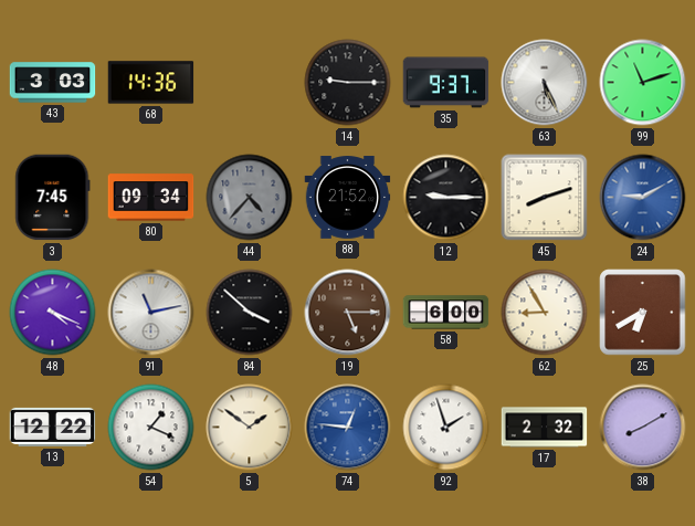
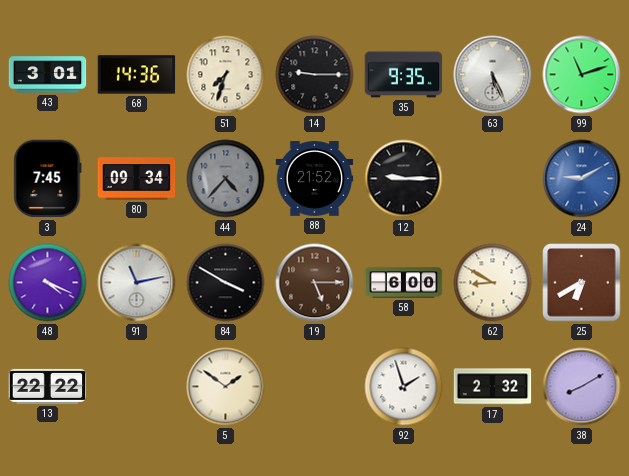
43: 3:03 -> 3:01 (48, 75)
51: none -> 7:33 (226, 75)
35: 9:37 -> 9:35 (404, 75)
45: 8:12 -> none (545, 198)
84: 3:52 -> 3:50 (226, 283)
62: 8:55 -> 8:50 (493, 283)
13: 12:22 -> 22:22 (48, 386)
54: 1:19 -> none (151, 428)
74: 12:46 -> none (348, 428)
